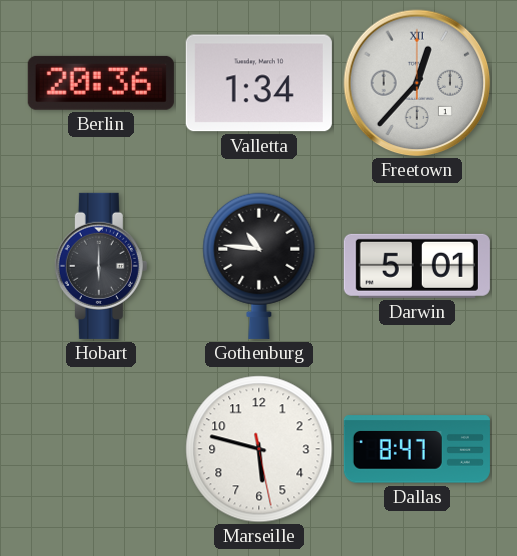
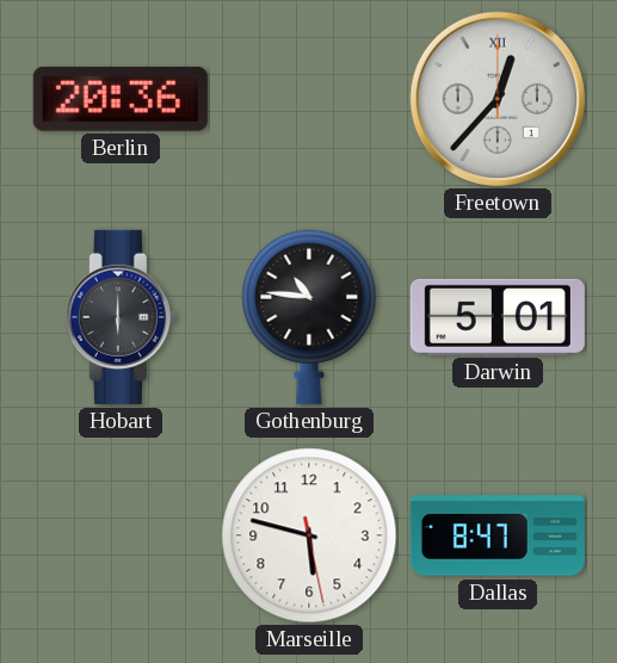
Valletta: 1:34 -> none (259, 83)
